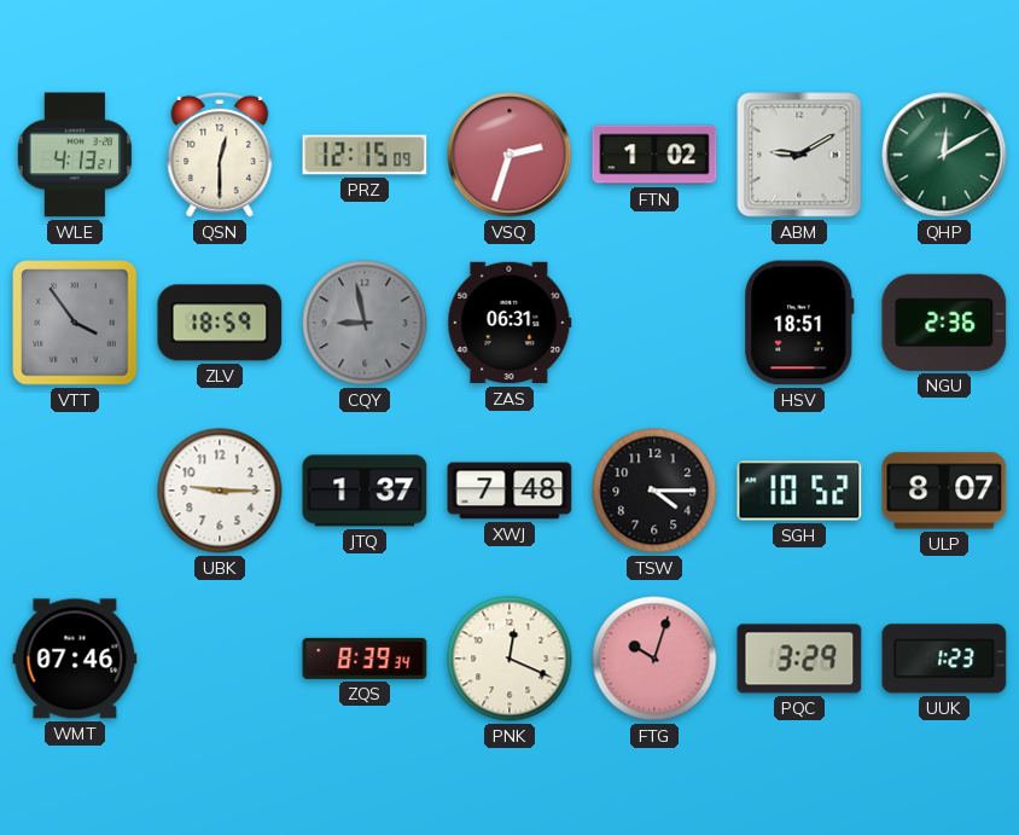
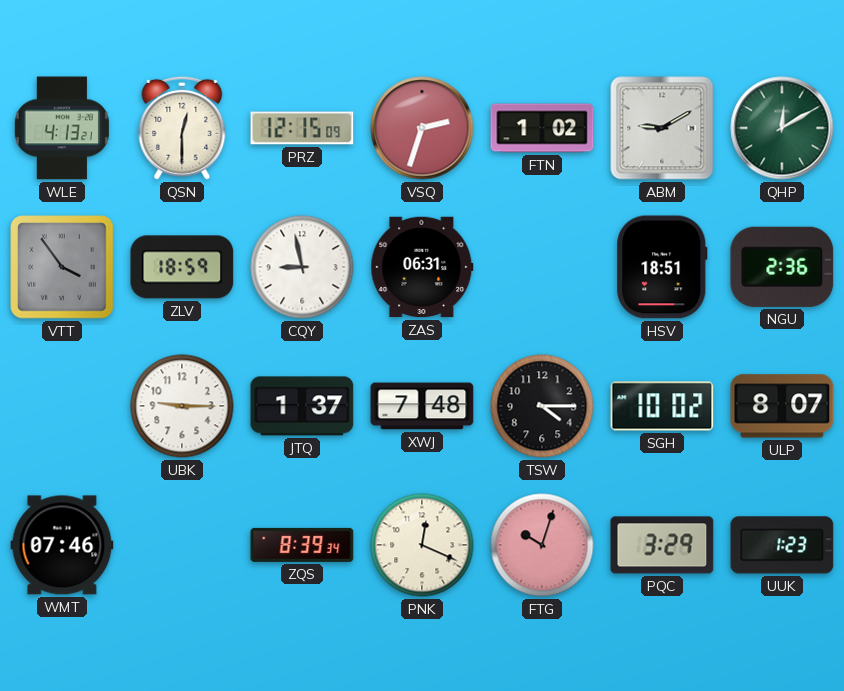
CQY dial: grey -> white (302, 267)
SGH: 10:52 -> 10:02 (662, 406)
